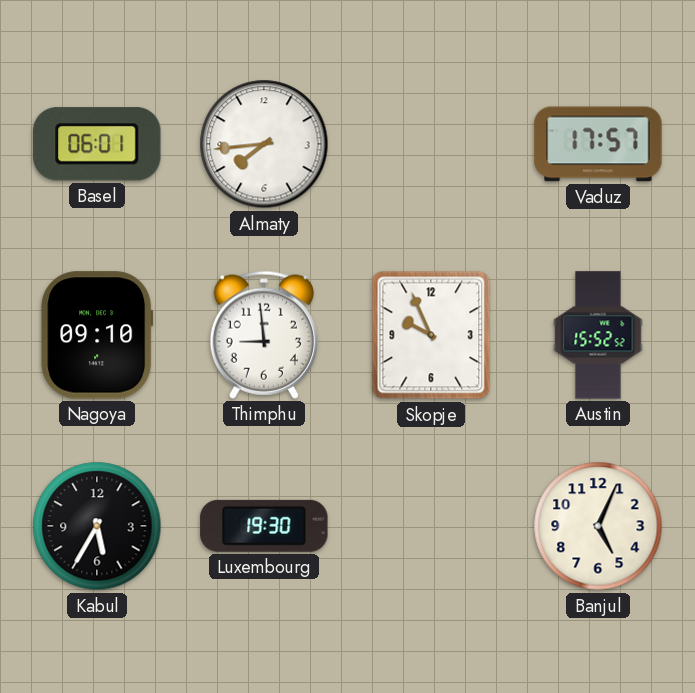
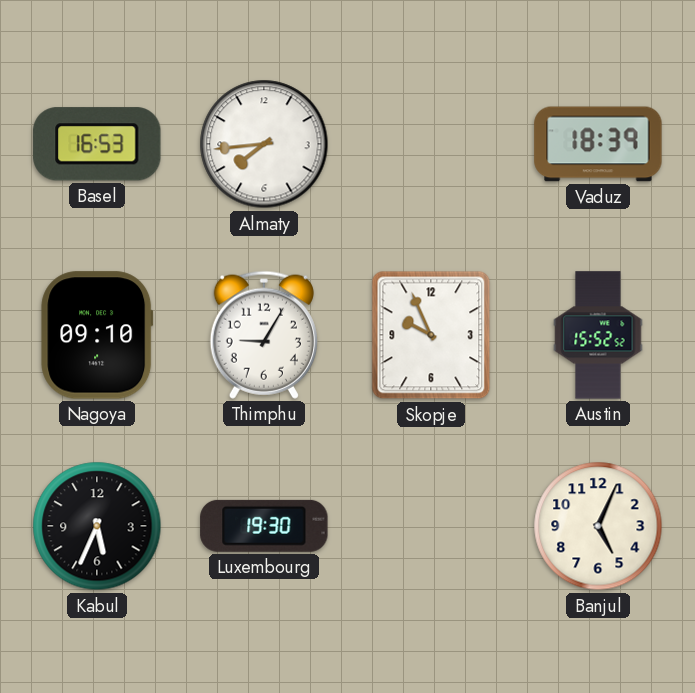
Basel: 06:01 -> 16:53 (97, 144)
Vaduz: 17:57 -> 18:39 (598, 144)
Thimphu: 8:59 -> 9:05 (264, 335)
Kabul: 5:35 -> 5:34 (97, 526)
